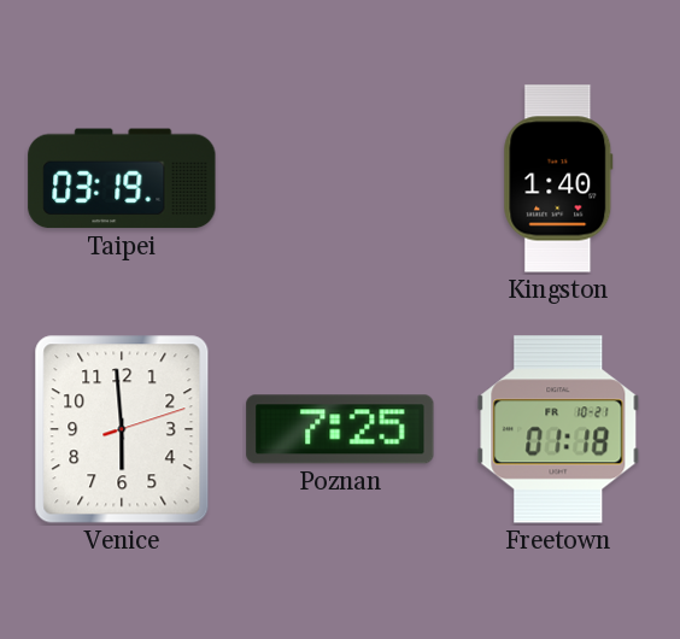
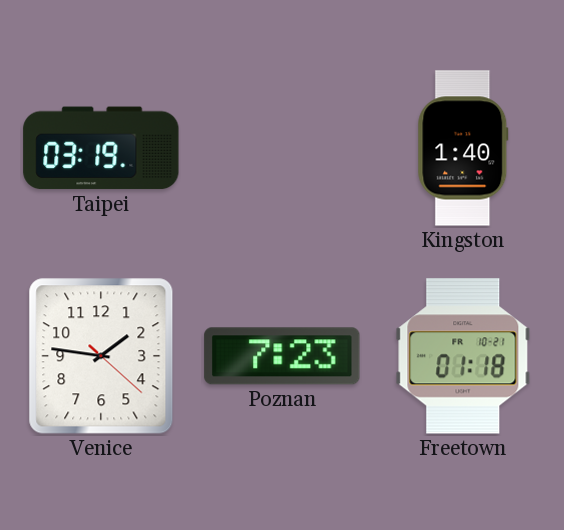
Venice: 5:59 -> 1:46 (101, 356)
Poznan: 7:25 -> 7:23 (282, 356)
